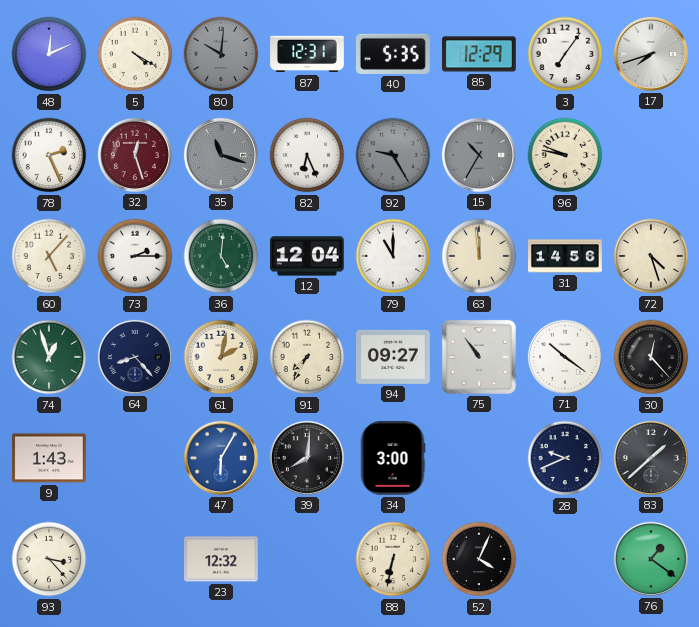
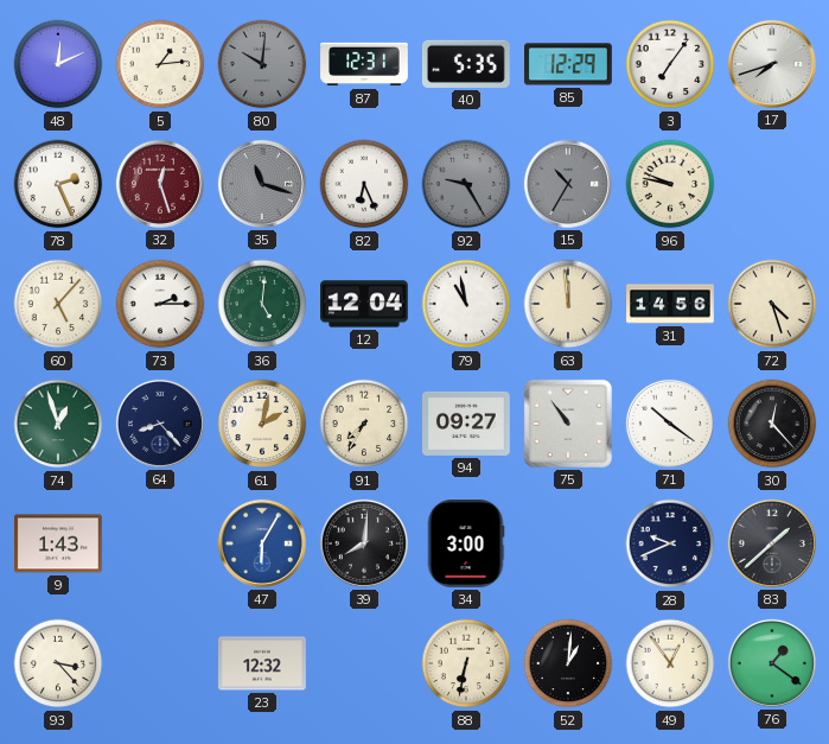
5: 4:20 -> 1:14 (160, 64)
79: 11:00 -> 10:58 (466, 304)
52: 4:04 -> 1:01 (568, 663)
49: none -> 12:54 (670, 663)
